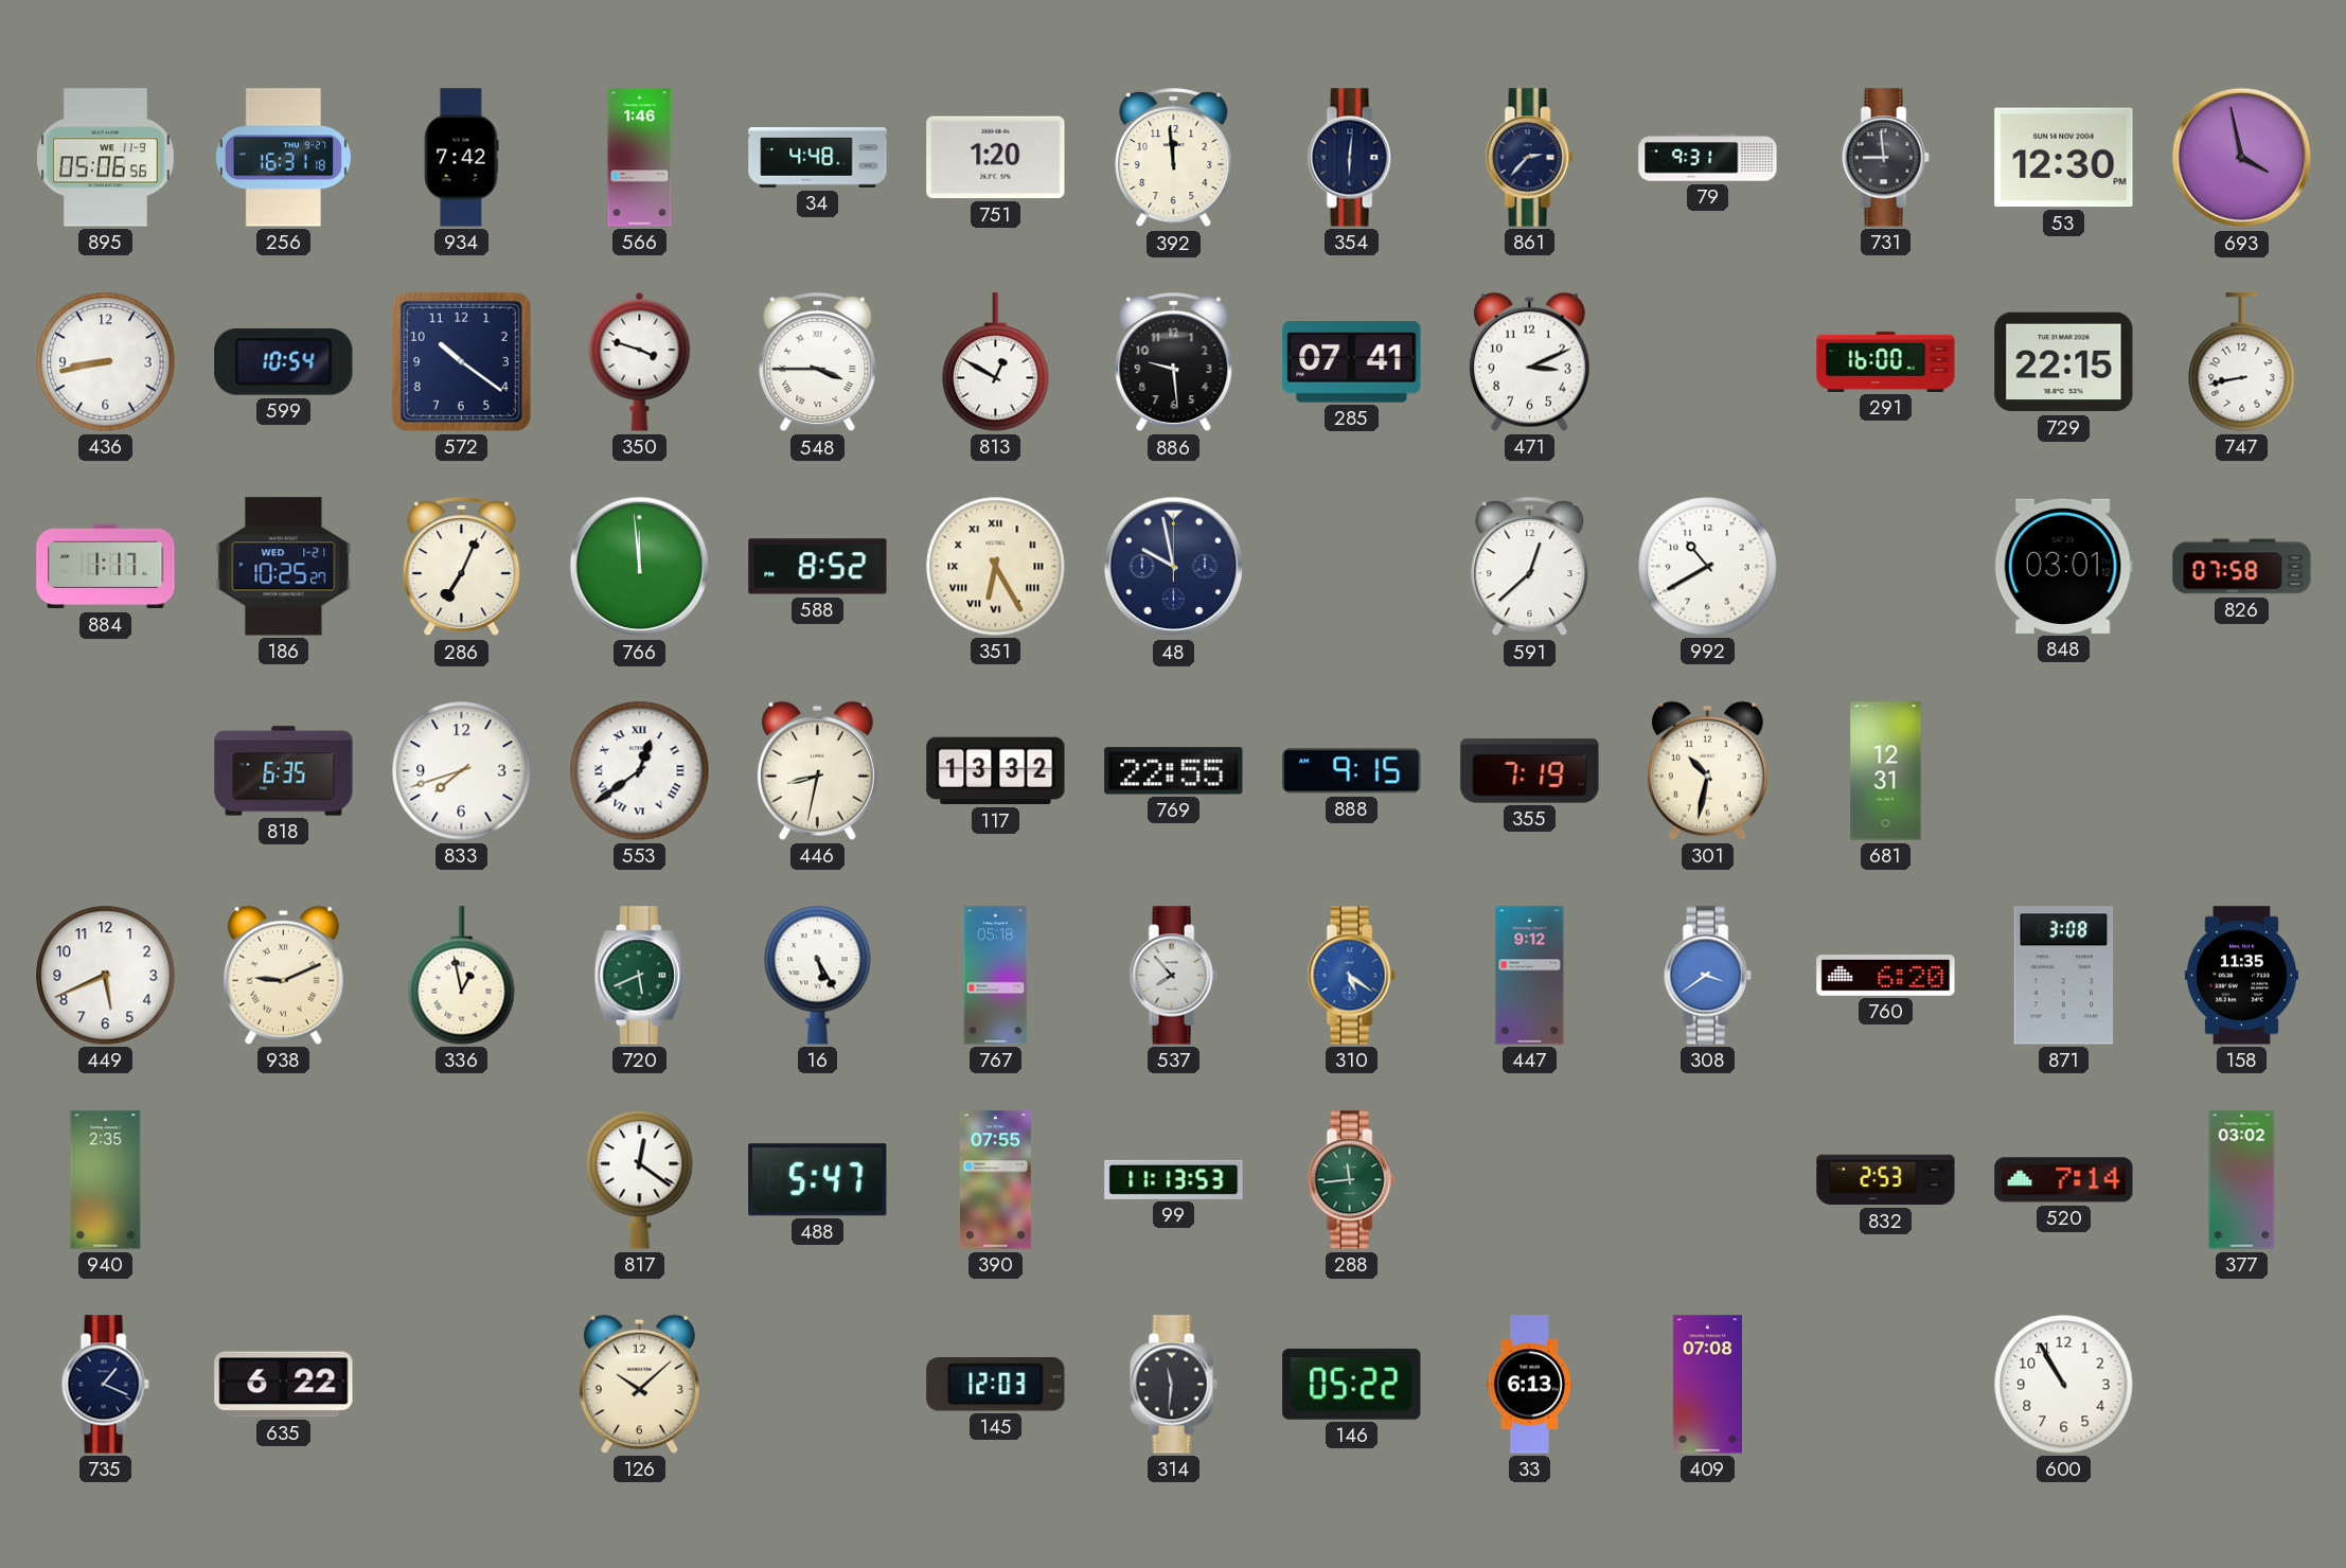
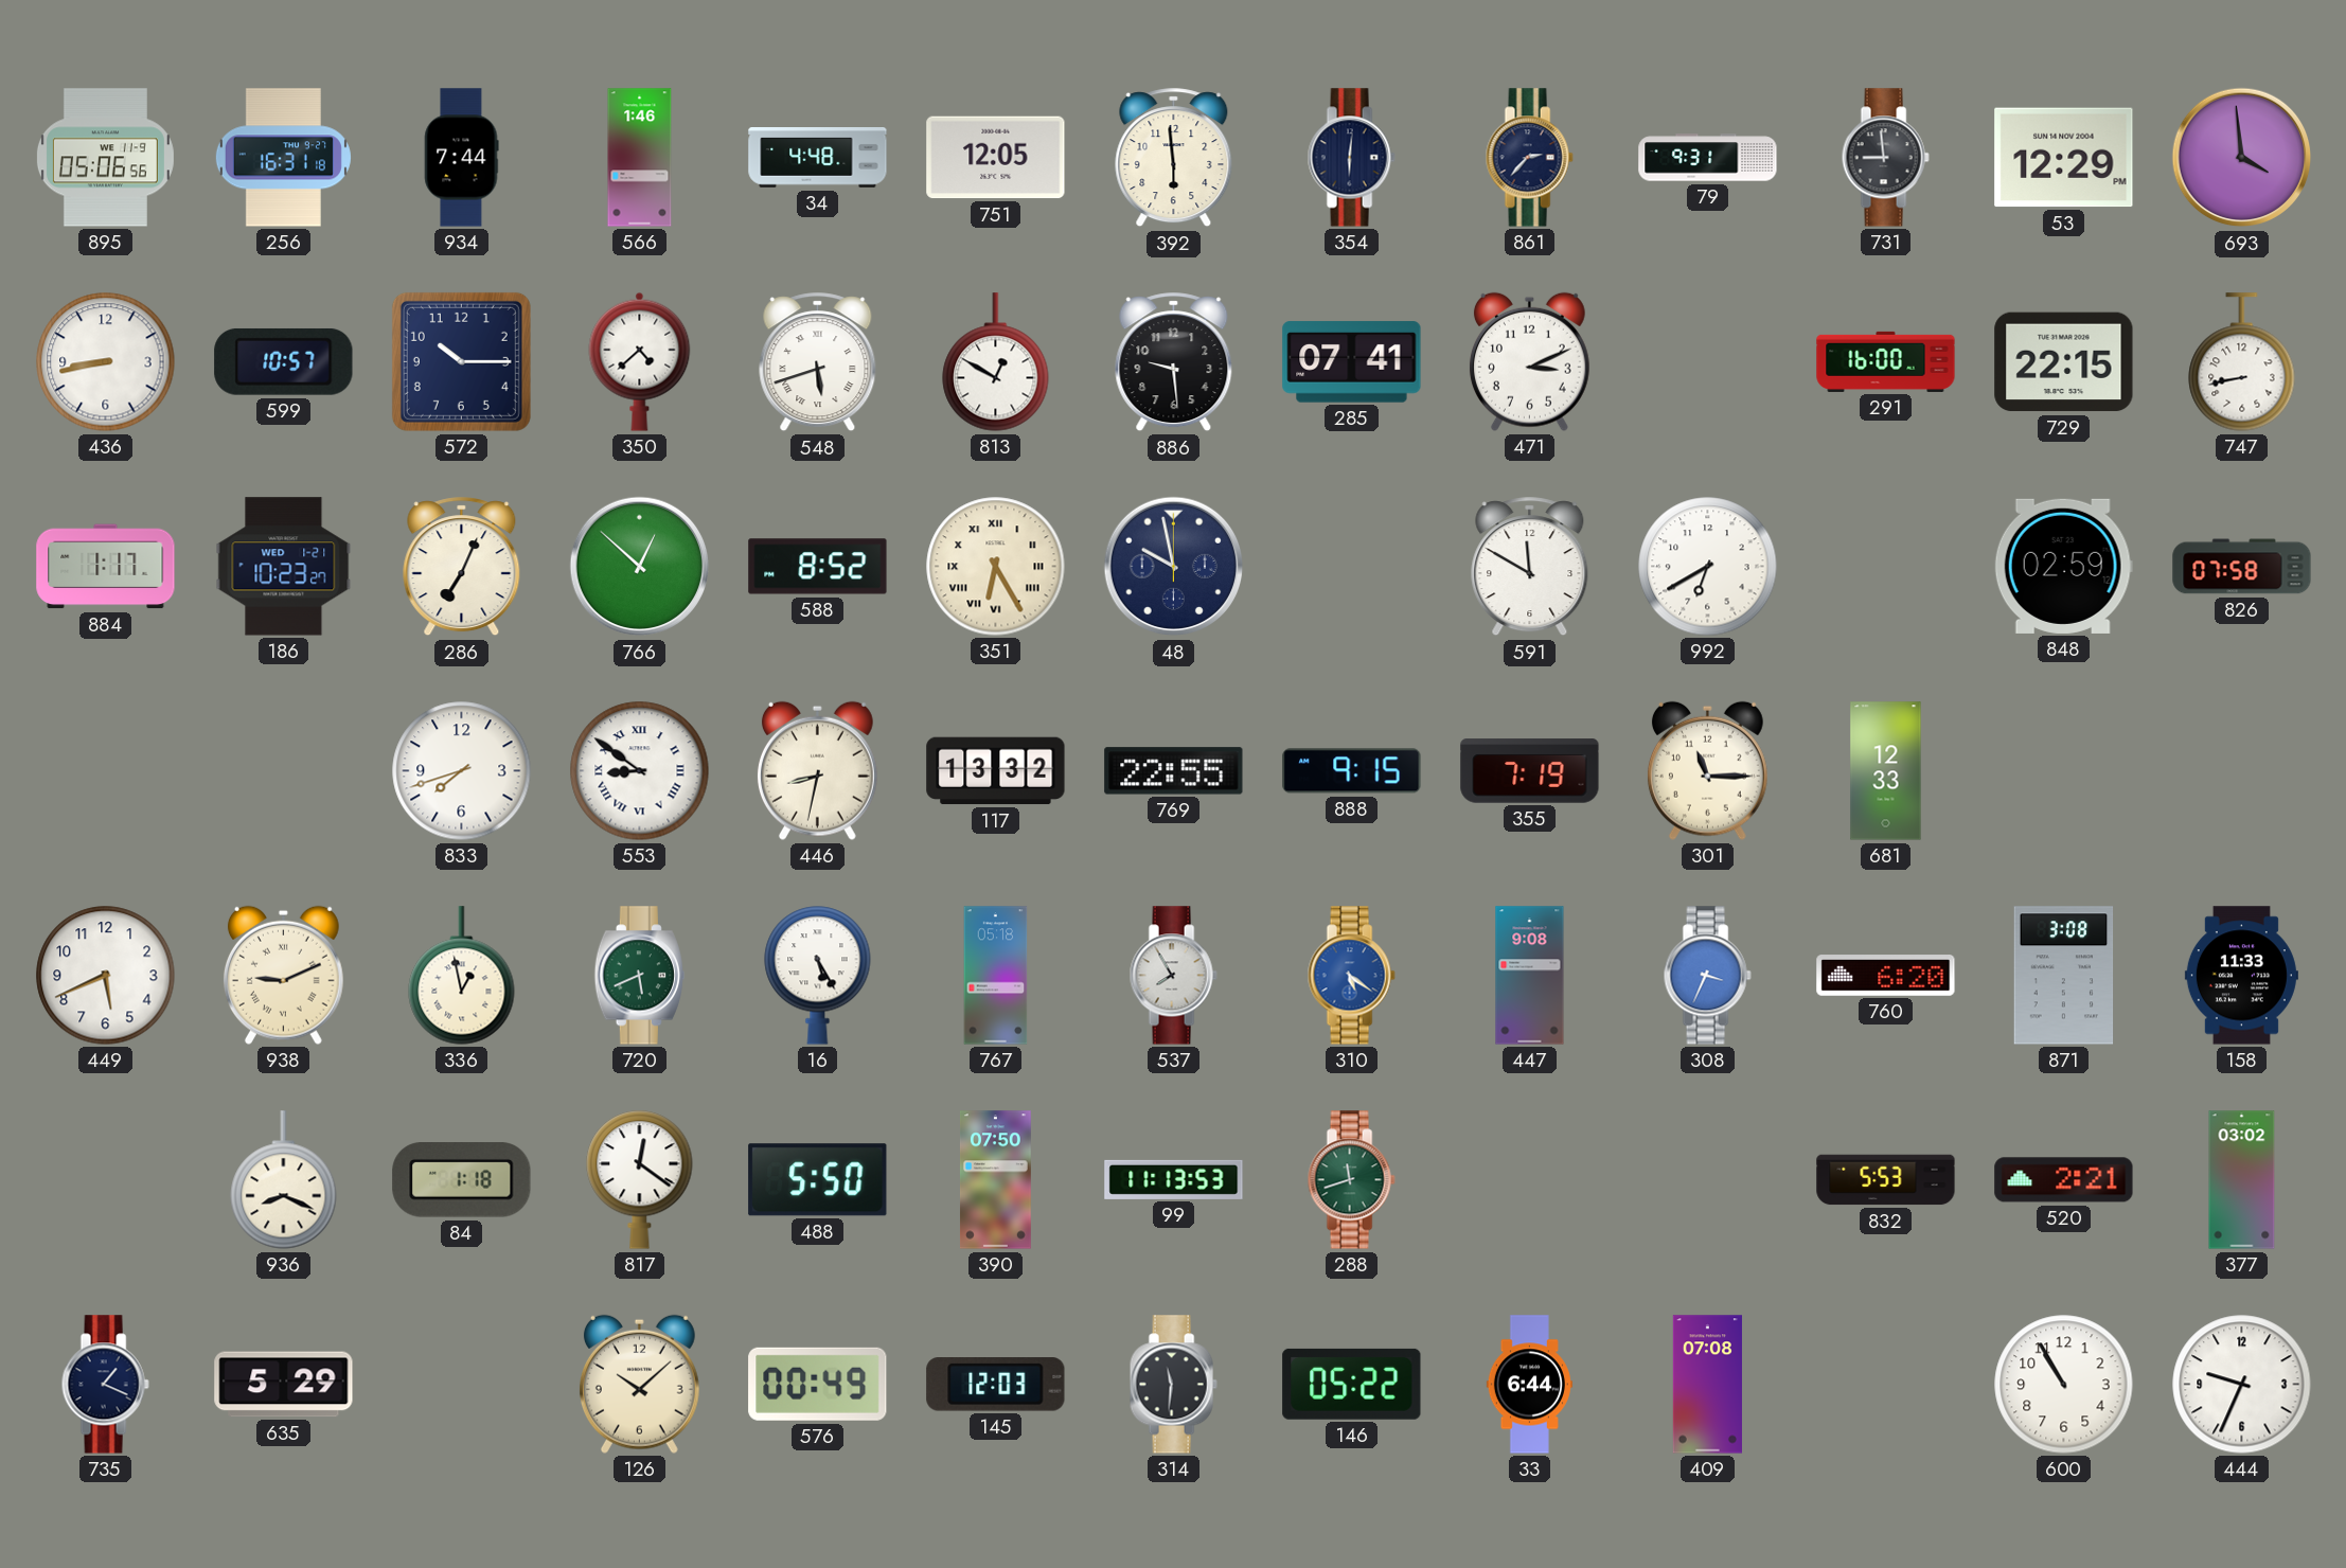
934: 7:42 -> 7:44 (461, 158)
751: 1:20 -> 12:05 (996, 158)
392: 11:59 -> 5:59 (1174, 158)
53: 12:30 -> 12:29 (2064, 158)
693: 3:58 -> 3:59 (2242, 158)
599: 10:54 -> 10:57 (284, 361)
572: 10:21 -> 10:15 (461, 361)
350: 3:48 -> 4:38 (640, 361)
548: 3:45 -> 5:42 (818, 362)
186: 10:25 -> 10:23 (284, 567)
766: 11:59 -> 12:52 (640, 567)
591: 12:38 -> 11:50 (1530, 567)
992: 10:40 -> 6:40 (1708, 567)
848: 03:01 -> 02:59 (2063, 566)
818: 6:35 -> none (284, 771)
553: 12:39 -> 8:51 (640, 771)
301: 10:32 -> 11:15 (1707, 770)
681: 12:31 -> 12:33 (1886, 771)
537: 7:53 -> 7:55 (1173, 976)
447: 9:12 -> 9:08 (1530, 976)
308: 3:39 -> 3:34 (1707, 976)
158: 11:35 -> 11:33 (2241, 976)
940: 2:35 -> none (106, 1180)
936: none -> 8:19 (284, 1180)
84: none -> 1:18 (462, 1180)
488: 5:47 -> 5:50 (818, 1180)
390: 07:55 -> 07:50 (995, 1180)
288: 11:44 -> 11:42 (1351, 1180)
832: 2:53 -> 5:53 (1886, 1180)
520: 7:14 -> 2:21 (2064, 1180)
635: 6:22 -> 5:29 (284, 1385)
576: none -> 00:49 (818, 1384)
33: 6:13 -> 6:44 (1529, 1385)
444: none -> 9:34 (2242, 1385)
